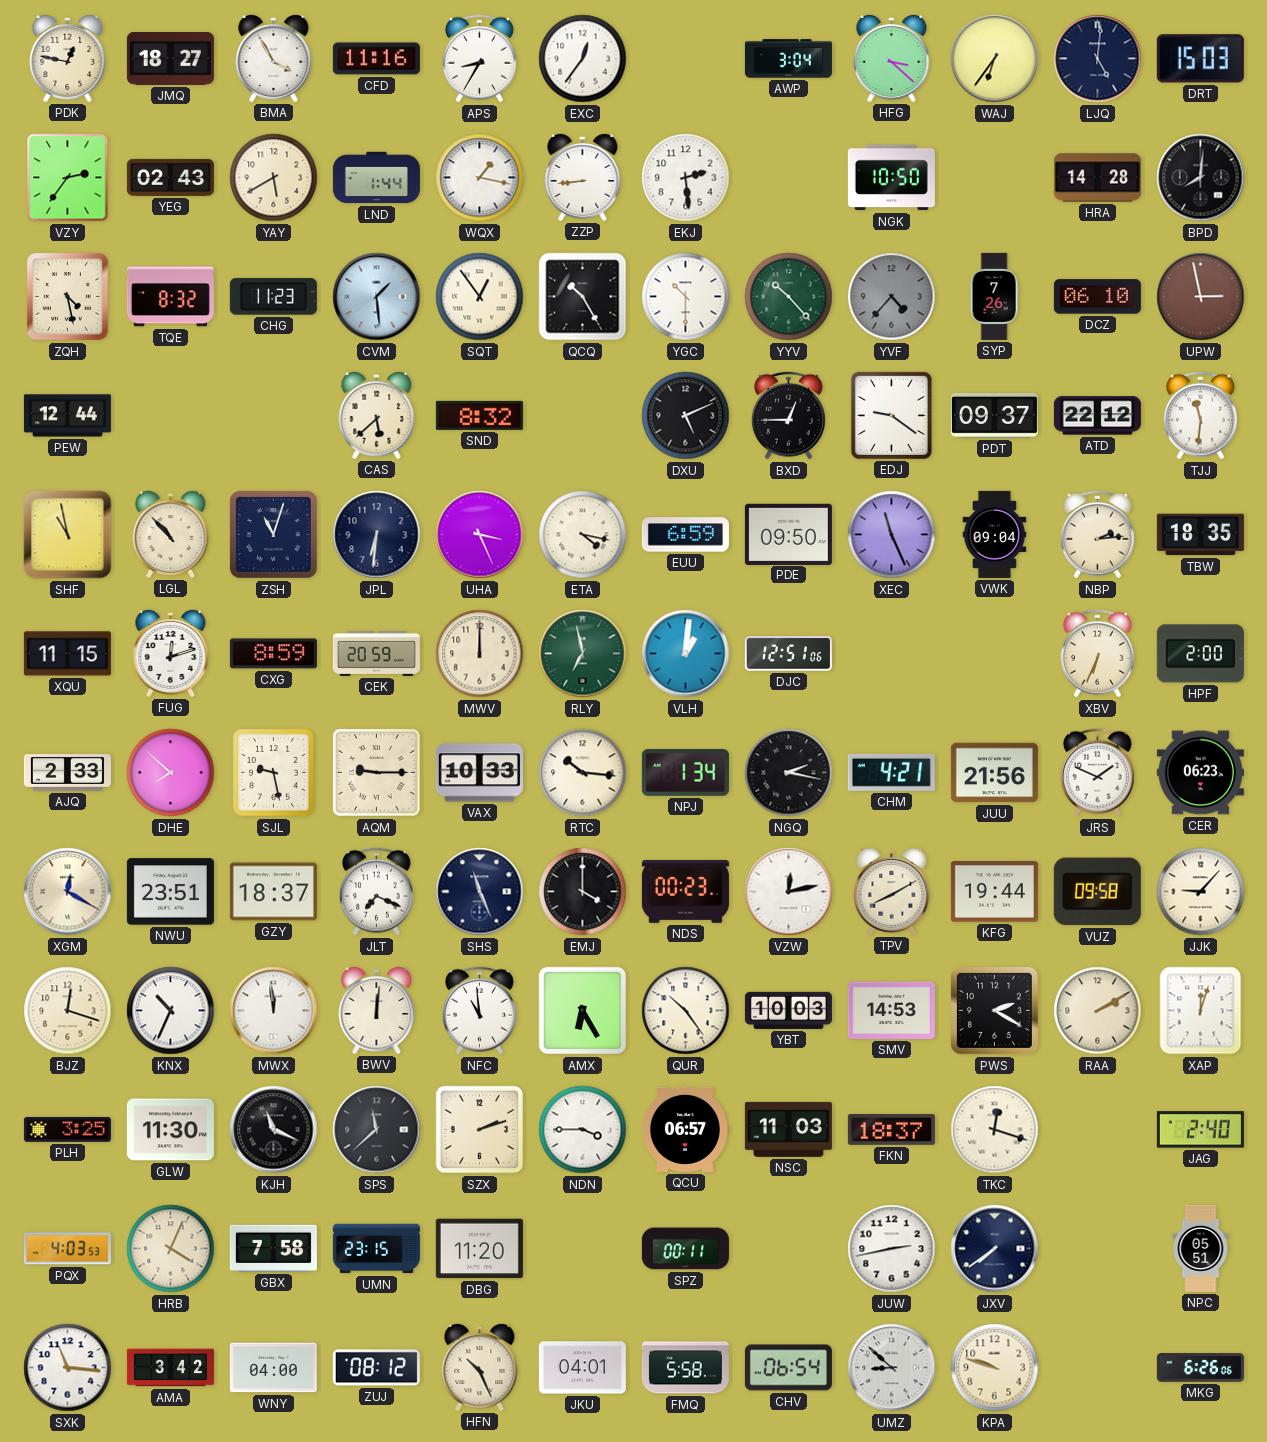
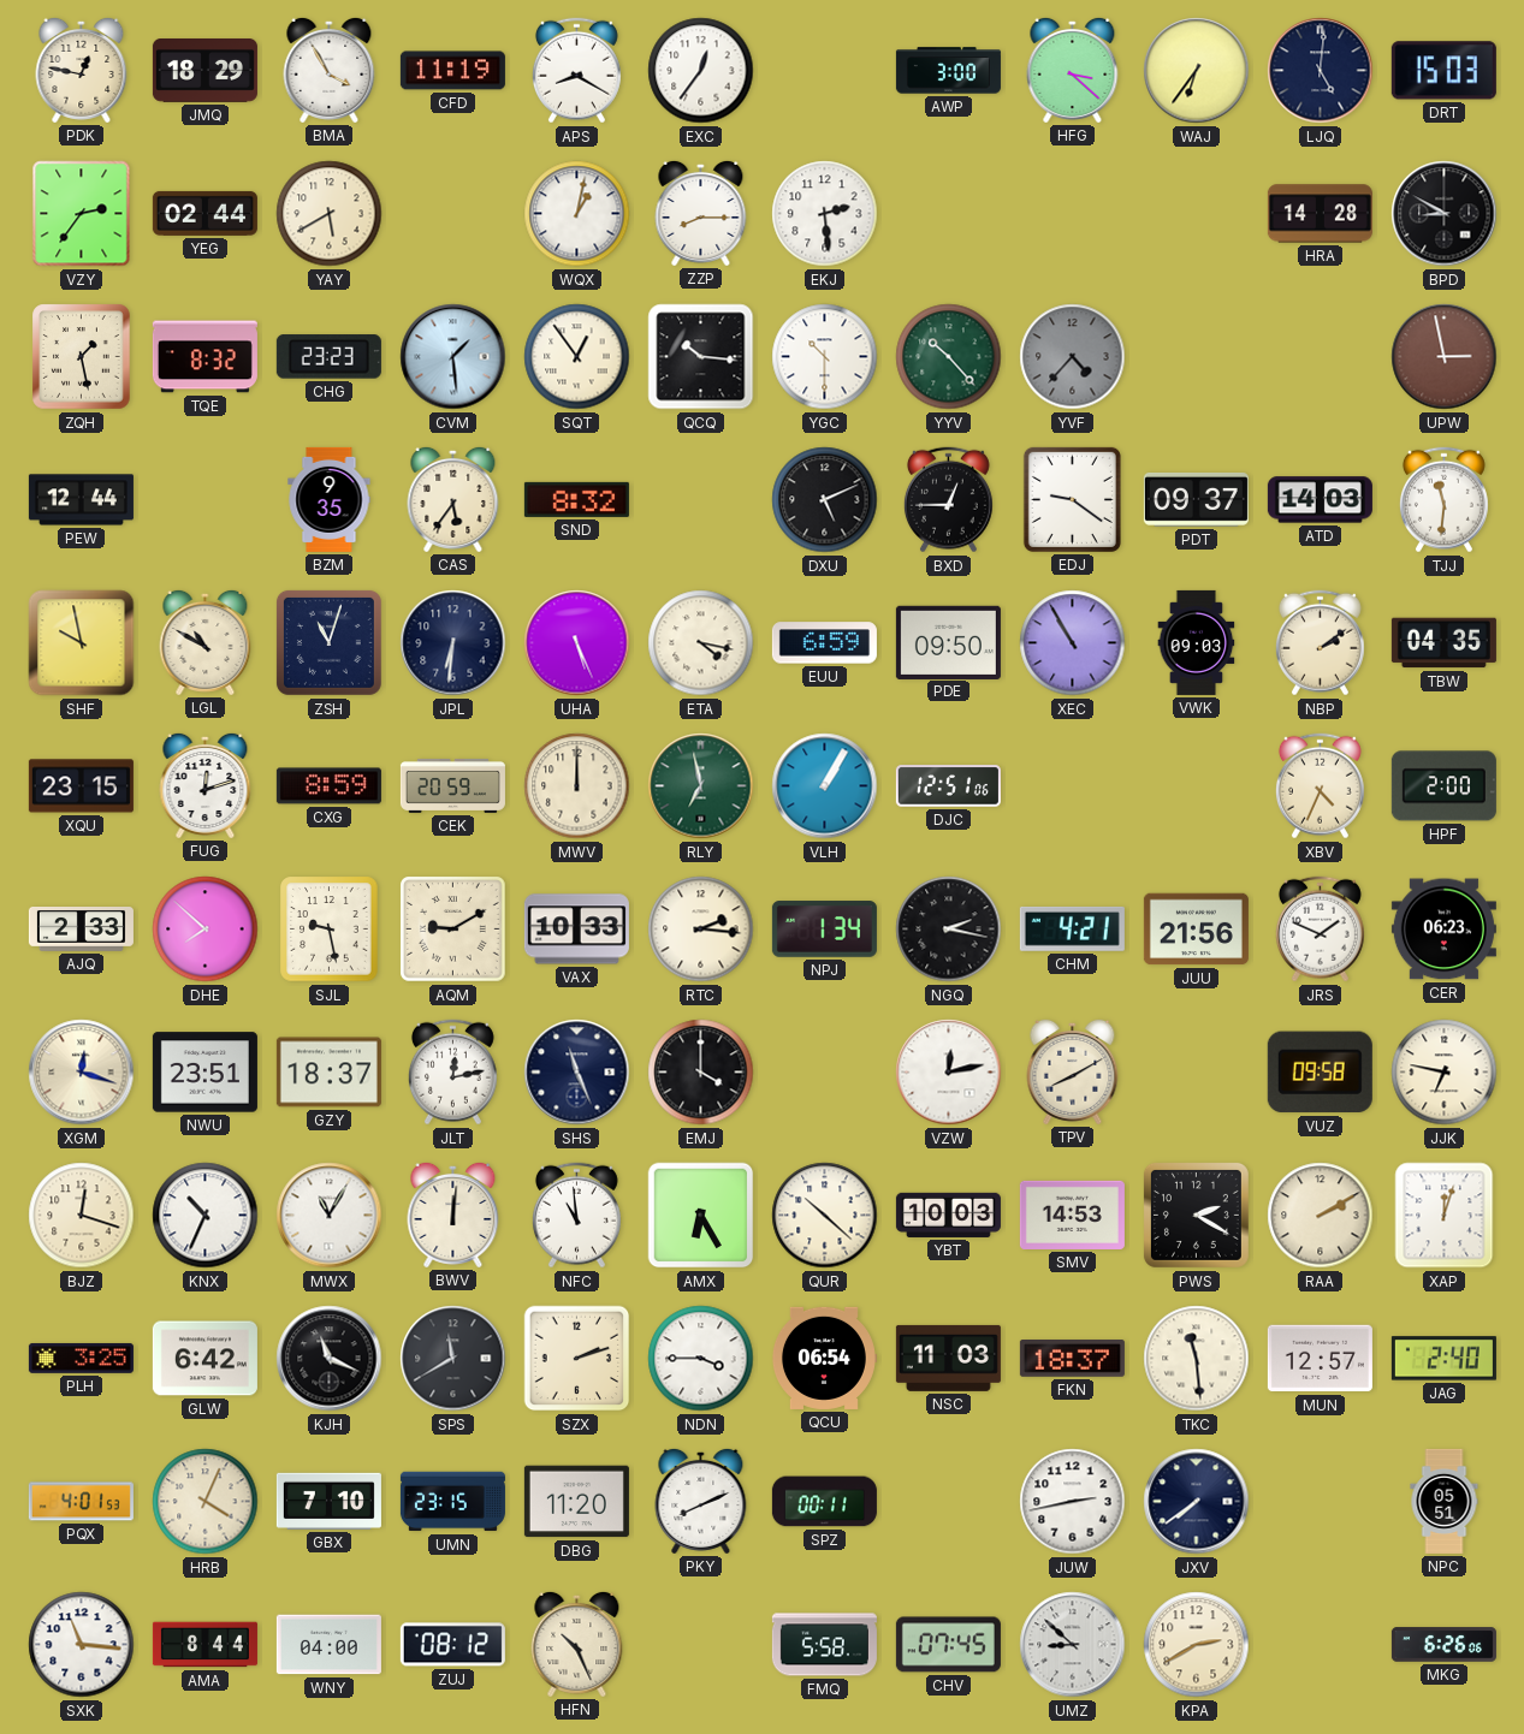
JMQ: 18:27 -> 18:29 (204, 71)
CFD: 11:16 -> 11:19 (452, 71)
APS: 8:35 -> 8:20 (576, 71)
AWP: 3:04 -> 3:00 (948, 71)
YEG: 02:43 -> 02:44 (204, 213)
LND: 1:44 -> none (376, 178)
WQX: 1:17 -> 1:02 (577, 214)
ZZP: 8:44 -> 8:15 (701, 213)
NGK: 10:50 -> none (891, 178)
BPD: 8:01 -> 8:50 (1445, 214)
ZQH: 4:28 -> 1:28 (82, 357)
CHG: 11:23 -> 23:23 (328, 357)
QCQ: 10:25 -> 10:16 (701, 357)
SYP: 7:26 -> none (994, 296)
DCZ: 06:10 -> none (1097, 297)
BZM: none -> 9:35 (330, 499)
CAS: 5:38 -> 5:36 (453, 499)
ATD: 22:12 -> 14:03 (1320, 500)
SHF: 10:58 -> 9:58 (82, 643)
LGL: 10:53 -> 10:50 (206, 642)
UHA: 3:26 -> 5:26 (577, 643)
XEC: 11:26 -> 10:55 (1073, 643)
VWK: 09:04 -> 09:03 (1197, 642)
NBP: 2:14 -> 2:09 (1320, 643)
TBW: 18:35 -> 04:35 (1443, 643)
XQU: 11:15 -> 23:15 (81, 786)
VLH: 1:01 -> 1:05 (825, 786)
XBV: 6:34 -> 4:34 (1320, 786)
AQM: 9:15 -> 9:10 (453, 930)
RTC: 10:16 -> 2:16 (701, 930)
XGM: 12:20 -> 12:18 (82, 1073)
JLT: 7:19 -> 12:13 (452, 1073)
NDS: 00:23 -> none (685, 891)
KFG: 19:44 -> none (994, 892)
JJK: 9:07 -> 6:47 (1445, 1073)
MWX: 11:59 -> 11:05 (330, 1216)
QUR: 10:24 -> 10:22 (825, 1216)
GLW: 11:30 -> 6:42 (204, 1359)
SPS: 11:38 -> 11:40 (453, 1359)
QCU: 06:57 -> 06:54 (825, 1358)
TKC: 12:18 -> 11:29 (1197, 1359)
MUN: none -> 12:57 (1320, 1359)
PQX: 4:03 -> 4:01 (81, 1502)
GBX: 7:58 -> 7:10 (328, 1501)
PKY: none -> 8:11 (701, 1501)
AMA: 3:42 -> 8:44 (204, 1645)
JKU: 04:01 -> none (582, 1368)
CHV: 06:54 -> 07:45 (948, 1645)
KPA: 9:48 -> 2:40 (1197, 1645)
